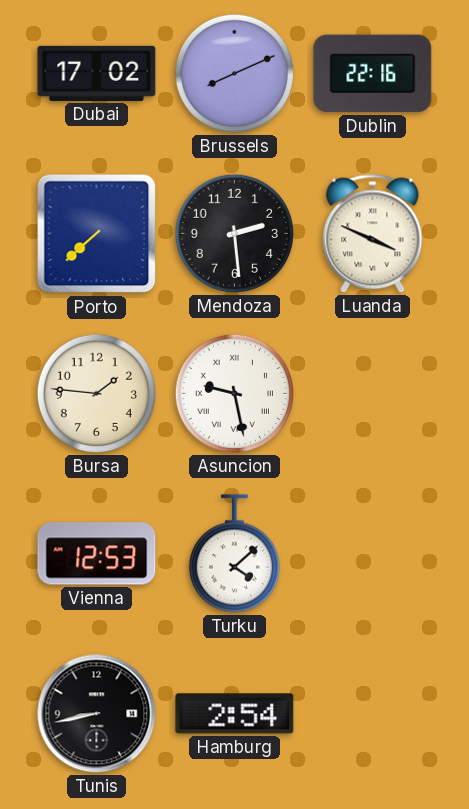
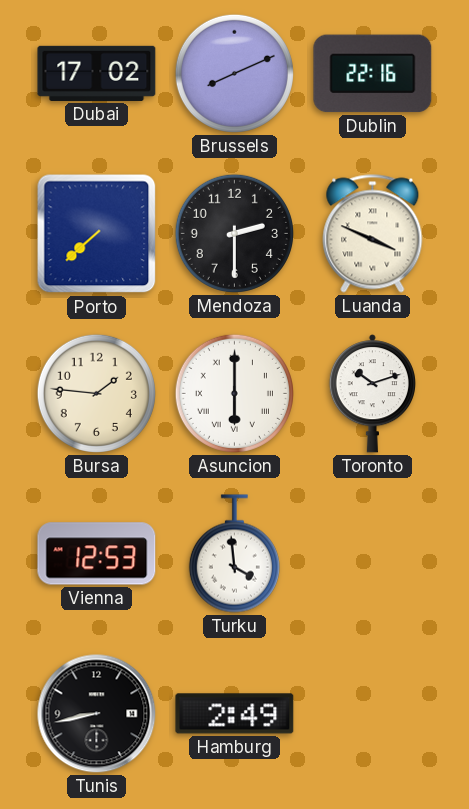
Mendoza: 2:29 -> 2:30 (234, 233)
Asuncion: 9:28 -> 6:00 (234, 393)
Toronto: none -> 10:12 (372, 394)
Turku: 4:08 -> 3:59 (234, 554)
Hamburg: 2:54 -> 2:49 (235, 714)
